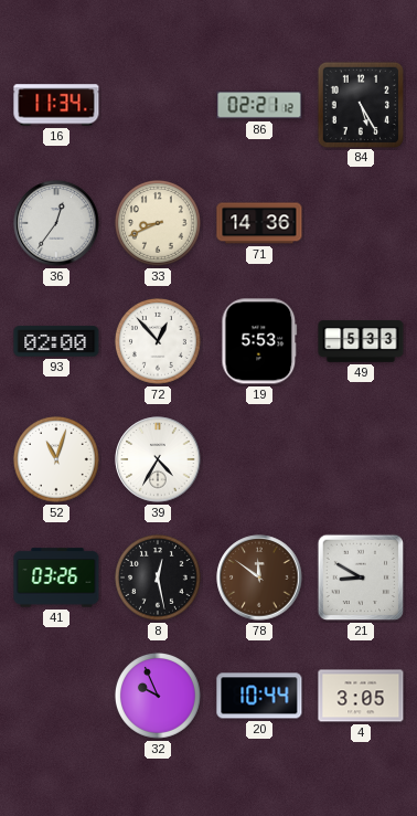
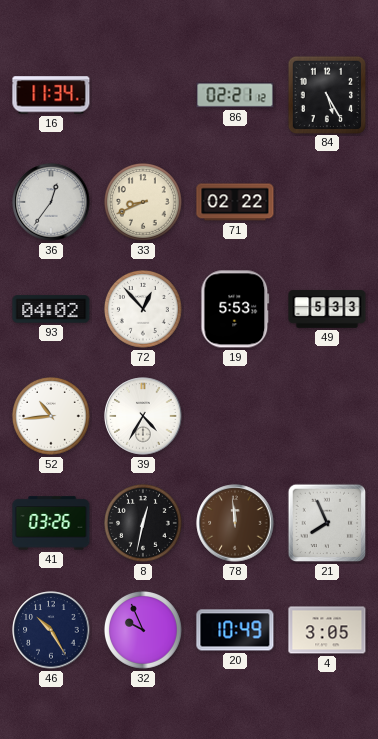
71: 14:36 -> 02:22 (235, 202)
93: 02:00 -> 04:02 (51, 309)
52: 11:03 -> 10:44 (51, 416)
8: 12:28 -> 12:32 (143, 523)
78: 11:51 -> 11:59 (235, 523)
21: 8:50 -> 7:56 (327, 523)
46: none -> 10:25 (51, 630)
20: 10:44 -> 10:49 (235, 630)
